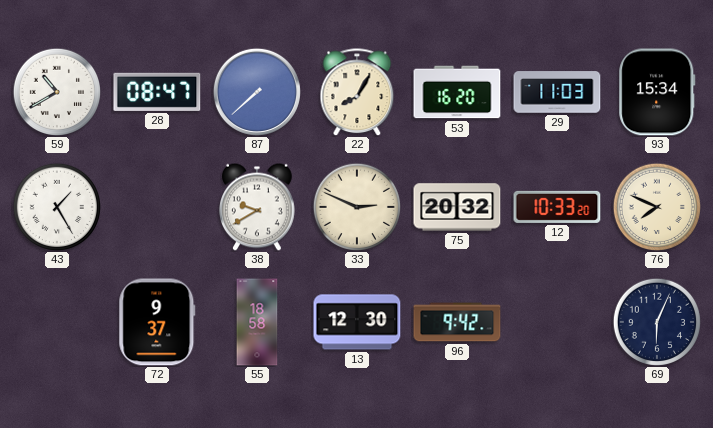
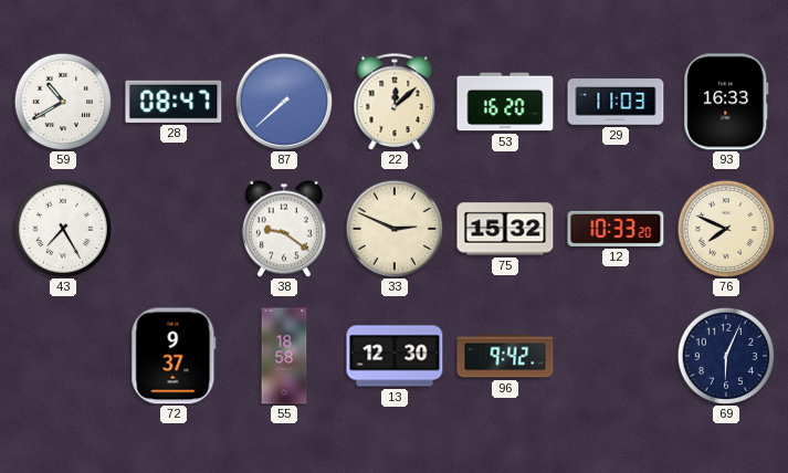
22: 8:05 -> 12:08 (395, 102)
93: 15:34 -> 16:33 (726, 102)
43: 1:25 -> 7:25 (62, 228)
38: 9:40 -> 9:21 (285, 229)
75: 20:32 -> 15:32 (505, 229)
